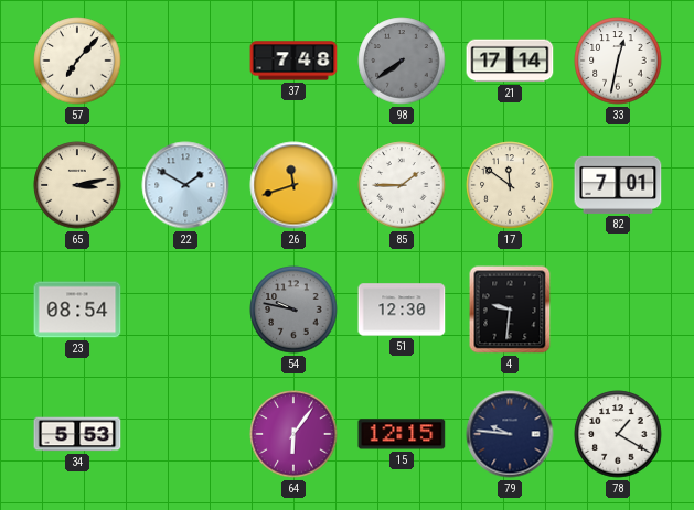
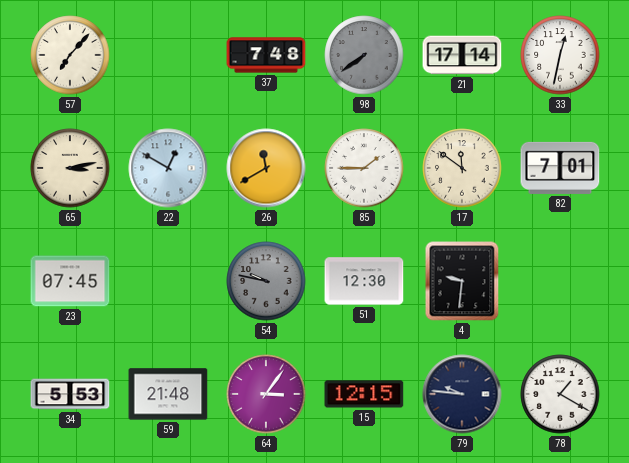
22: 1:50 -> 12:50 (168, 168)
26: 11:42 -> 11:40 (266, 168)
23: 08:54 -> 07:45 (70, 281)
59: none -> 21:48 (168, 394)
64: 6:06 -> 3:06 (266, 394)
